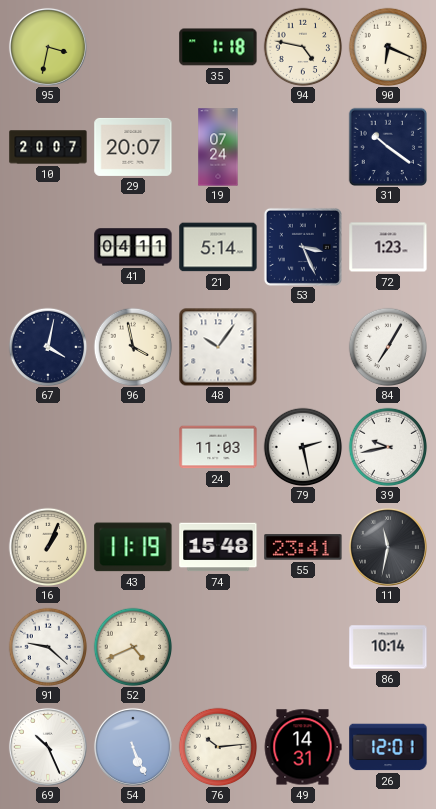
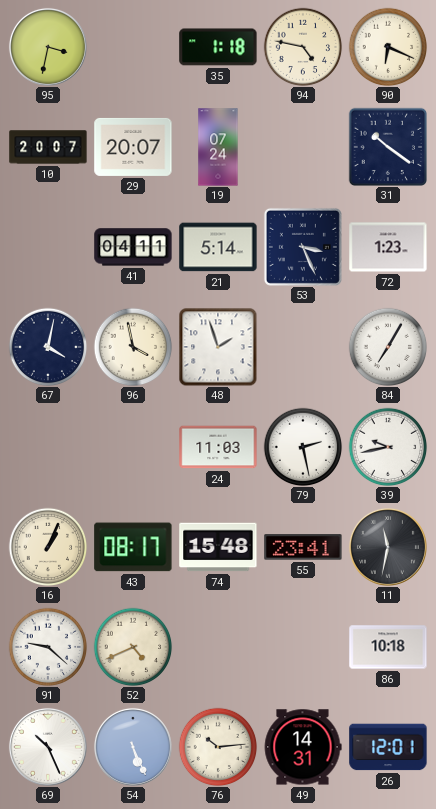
48: 10:06 -> 1:57 (218, 347)
43: 11:19 -> 08:17 (133, 547)
86: 10:14 -> 10:18 (388, 647)
